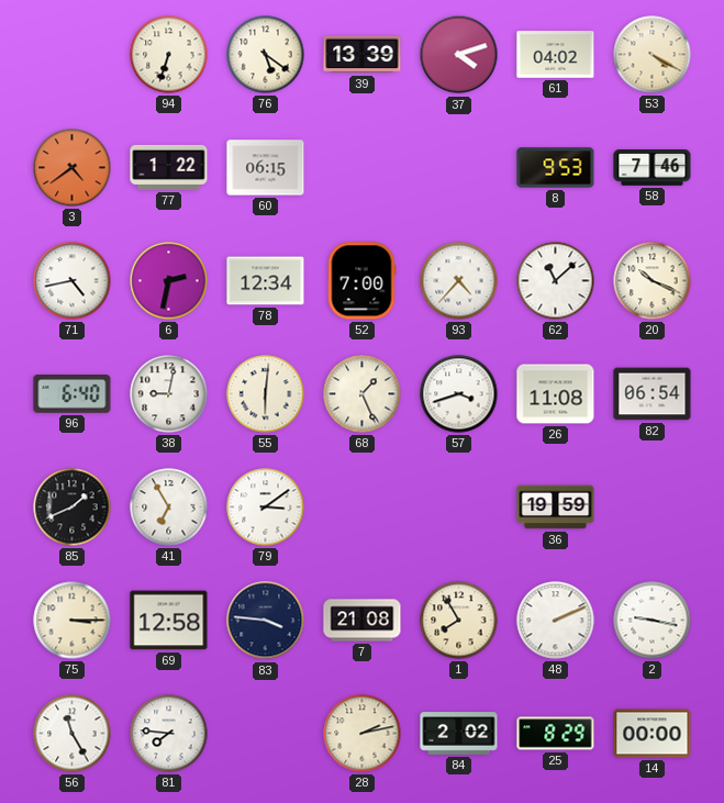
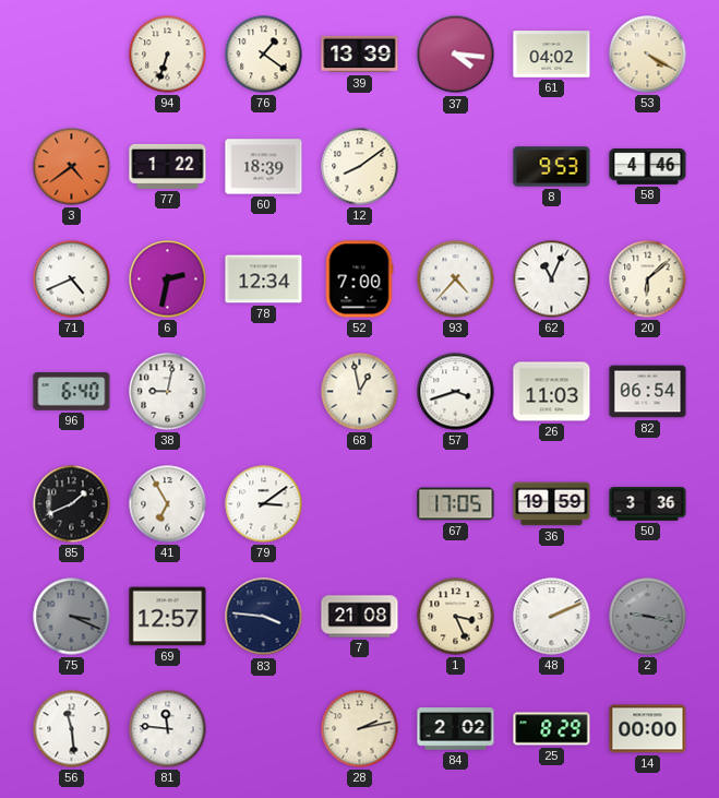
76: 5:21 -> 1:21 (264, 55)
37: 4:12 -> 4:16 (456, 55)
60: 06:15 -> 18:39 (264, 167)
12: none -> 8:09 (360, 167)
58: 7:46 -> 4:46 (648, 167)
71: 4:43 -> 4:41 (72, 279)
62: 11:08 -> 11:04 (552, 279)
20: 10:19 -> 6:08 (648, 279)
55: 6:01 -> none (266, 394)
68: 1:26 -> 12:58 (360, 392)
26: 11:08 -> 11:03 (552, 392)
67: none -> 17:05 (456, 504)
50: none -> 3:36 (648, 504)
75: 3:15 -> 3:19 (72, 617)
75 dial: cream -> grey (72, 617)
69: 12:58 -> 12:57 (168, 617)
1: 7:55 -> 3:26 (456, 617)
2 dial: white -> grey (648, 617)
56: 11:25 -> 11:29 (72, 729)
81: 7:46 -> 11:46 (168, 729)
